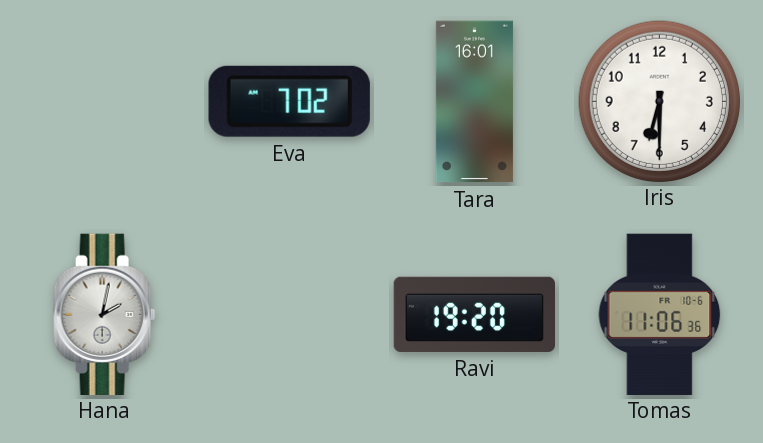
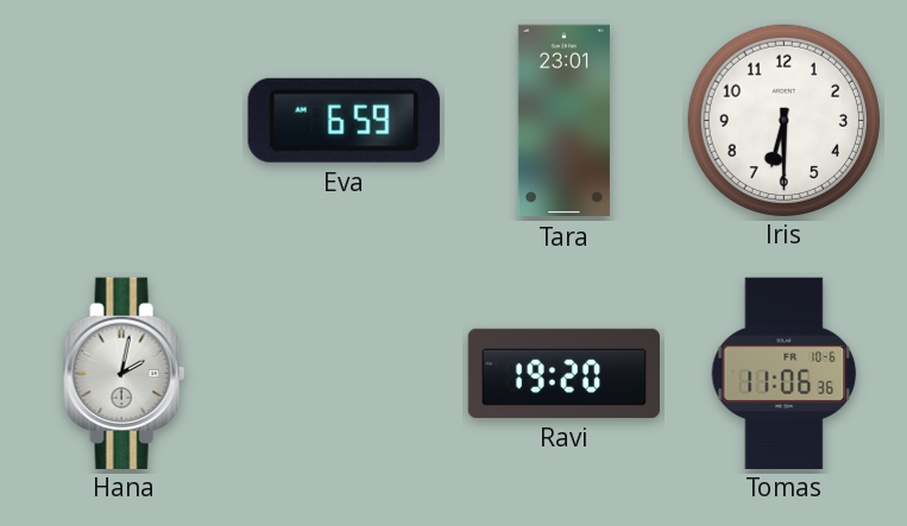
Eva: 7:02 -> 6:59 (344, 120)
Tara: 16:01 -> 23:01 (563, 121)
